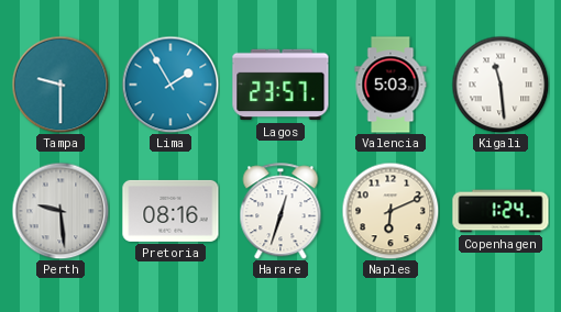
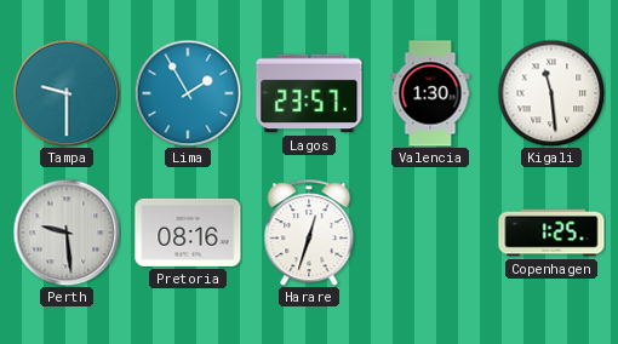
Valencia: 5:03 -> 1:30 (430, 93)
Naples: 6:11 -> none (391, 211)
Copenhagen: 1:24 -> 1:25 (551, 233)
